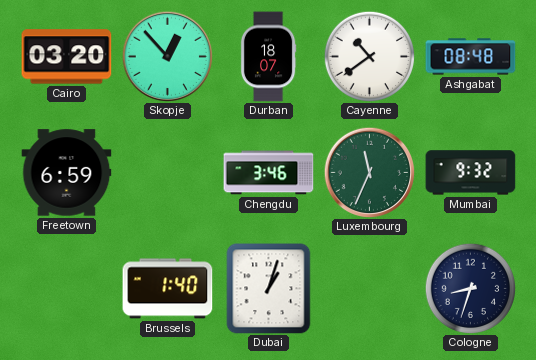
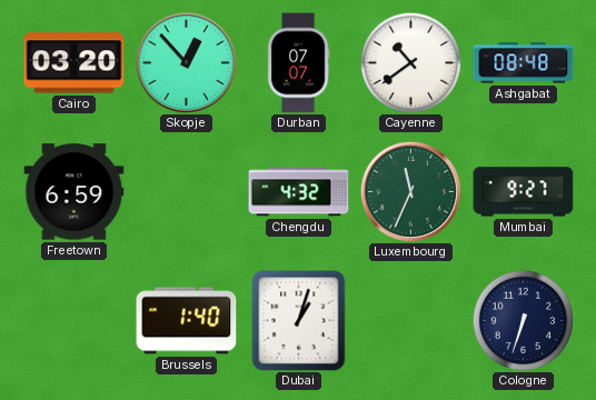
Durban: 18:07 -> 07:07 (298, 63)
Chengdu: 3:46 -> 4:32 (299, 192)
Mumbai: 9:32 -> 9:27 (524, 192)
Cologne: 8:33 -> 6:33 (523, 320)
